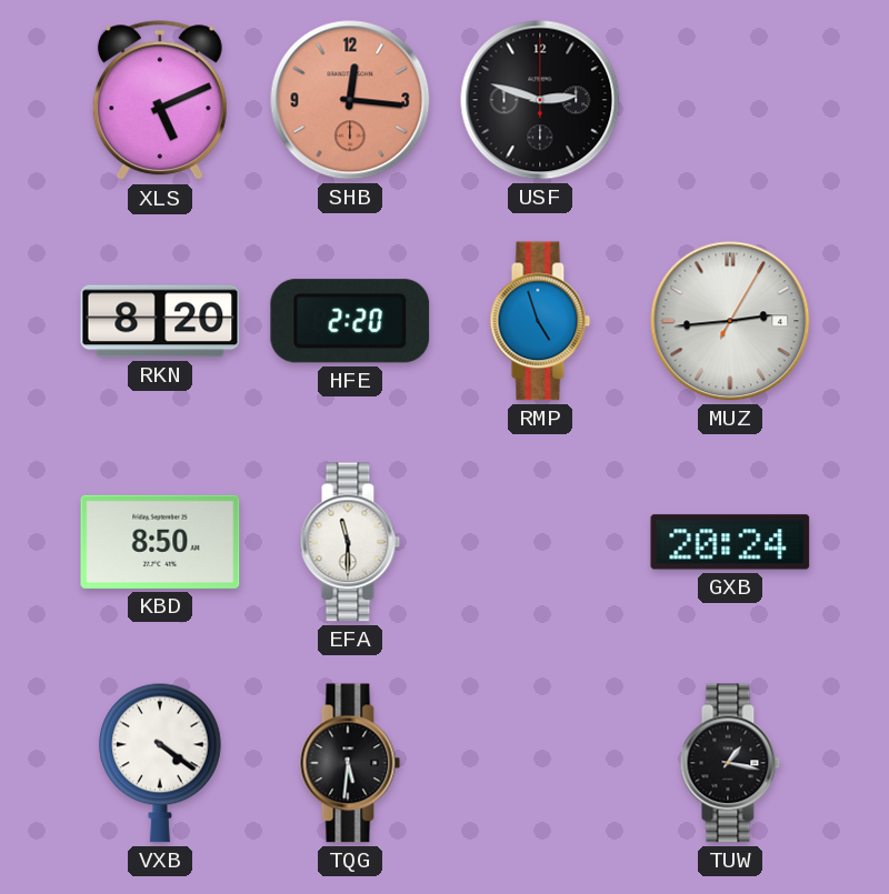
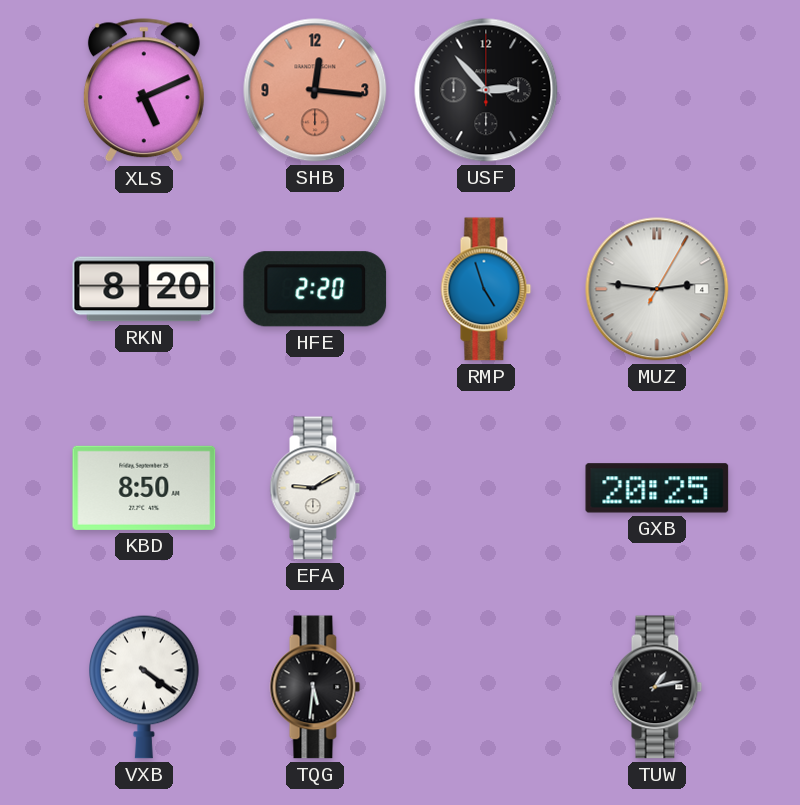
USF: 2:48 -> 2:53 (486, 90)
MUZ: 2:44 -> 2:46 (657, 289)
EFA: 11:30 -> 9:10 (315, 488)
GXB: 20:24 -> 20:25 (657, 488)
TUW: 1:17 -> 1:13 (657, 687)
